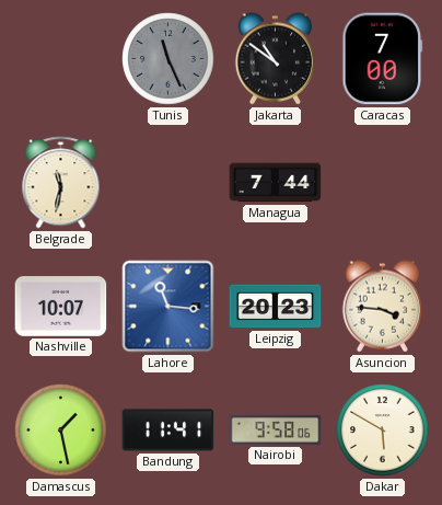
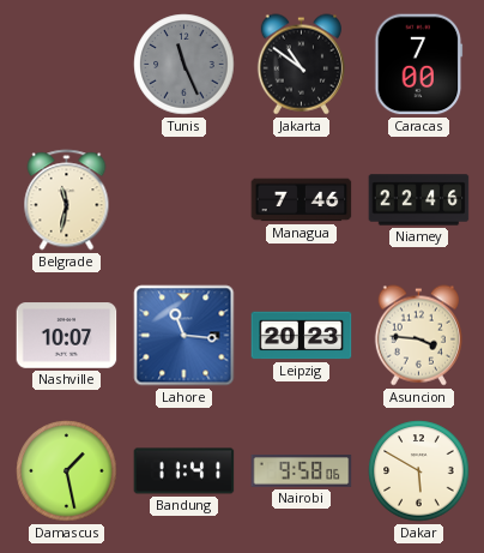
Managua: 7:44 -> 7:46 (302, 200)
Niamey: none -> 22:46 (419, 200)
